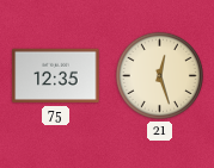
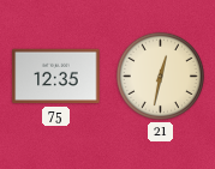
21: 12:27 -> 12:32 (160, 76)
